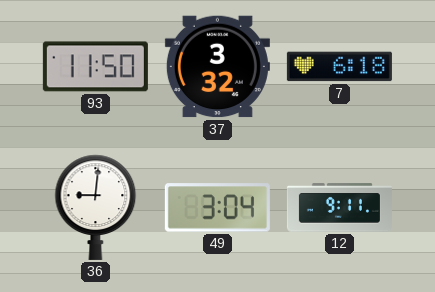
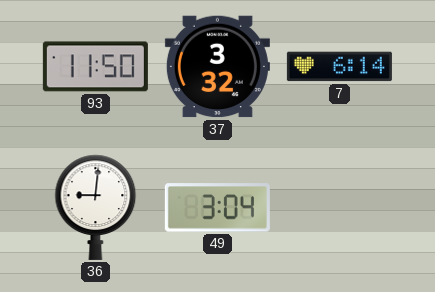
7: 6:18 -> 6:14 (339, 67)
12: 9:11 -> none (339, 208)
